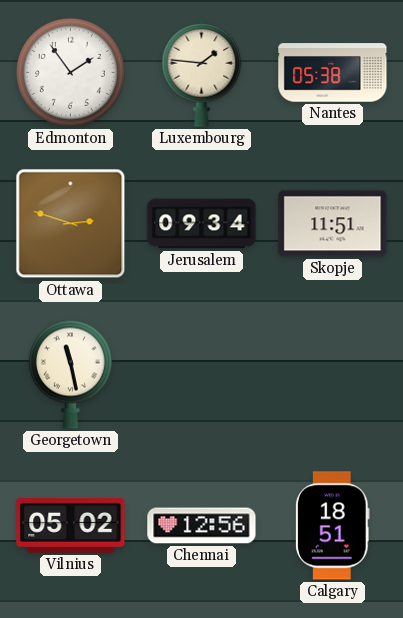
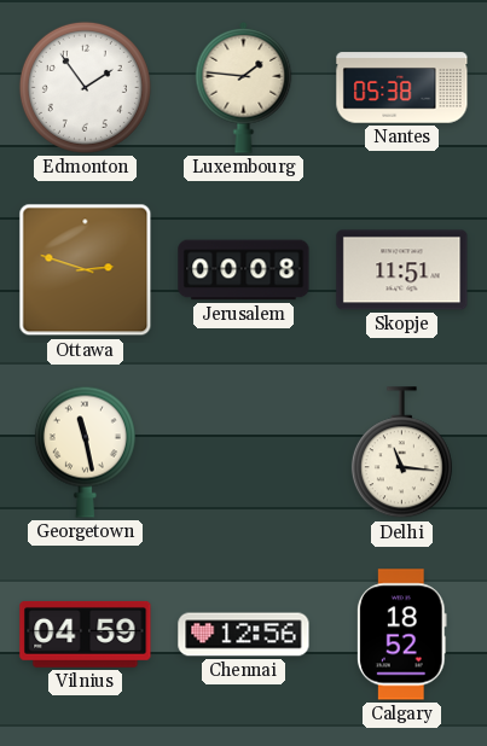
Jerusalem: 09:34 -> 00:08 (244, 270)
Delhi: none -> 11:16 (401, 453)
Vilnius: 05:02 -> 04:59 (86, 635)
Calgary: 18:51 -> 18:52 (402, 635)
